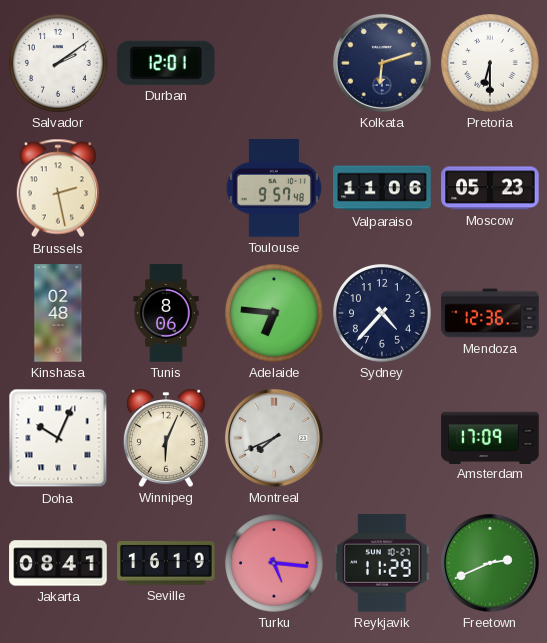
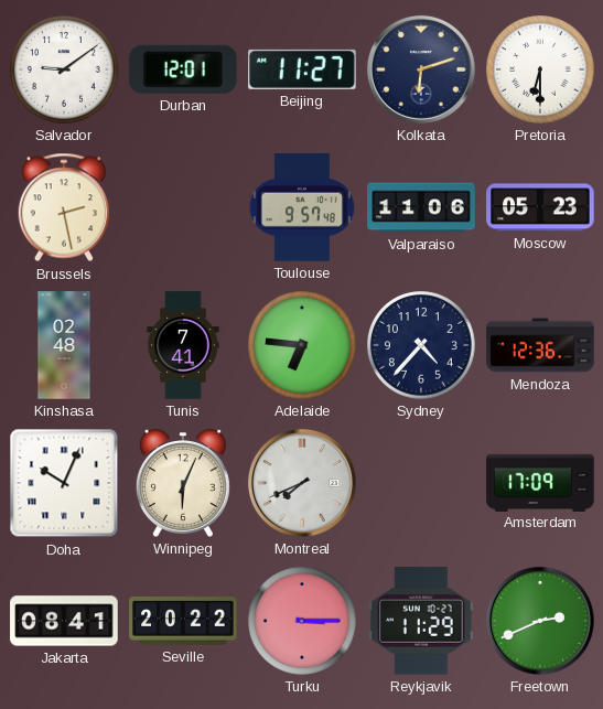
Salvador: 2:09 -> 9:09 (64, 69)
Beijing: none -> 11:27 (302, 69)
Tunis: 8:06 -> 7:41 (183, 345)
Seville: 16:19 -> 20:22 (183, 621)
Turku: 5:16 -> 3:15 (302, 621)
